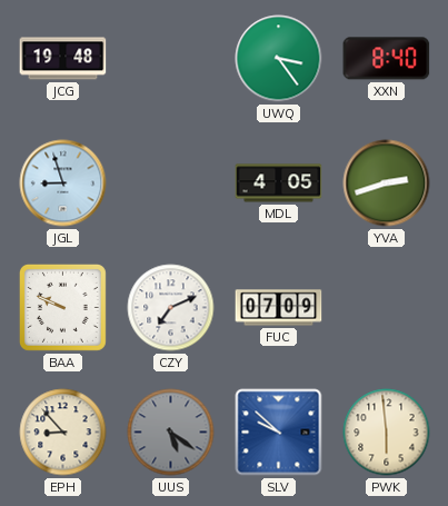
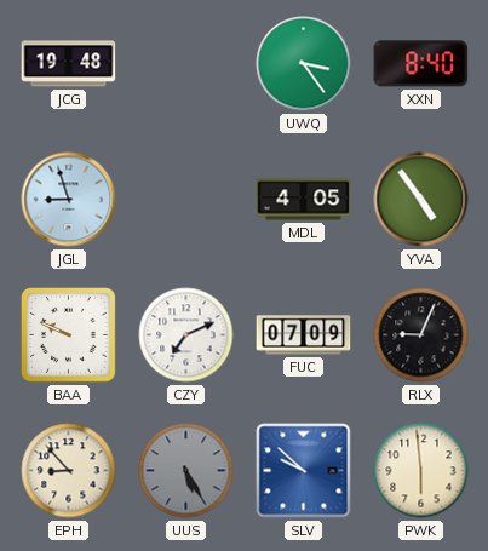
YVA: 2:42 -> 4:54 (421, 200)
RLX: none -> 9:04 (421, 335)
UUS: 5:21 -> 5:25 (186, 471)
